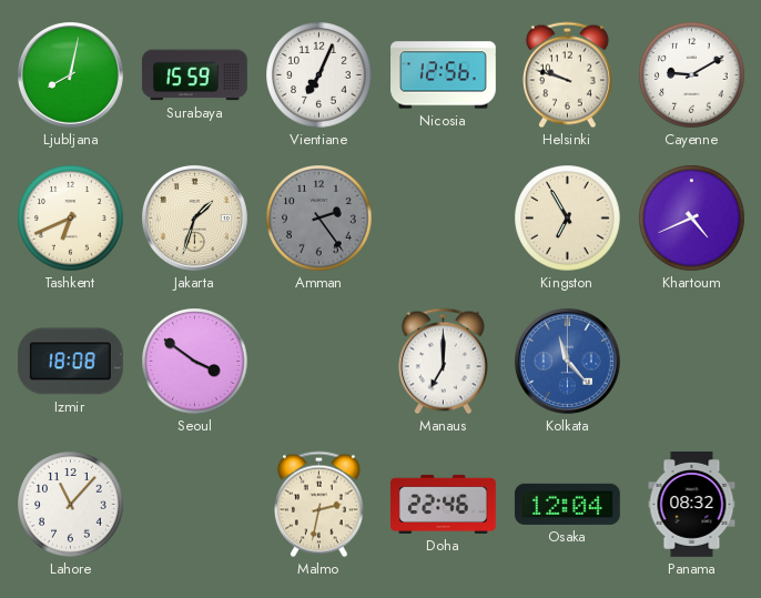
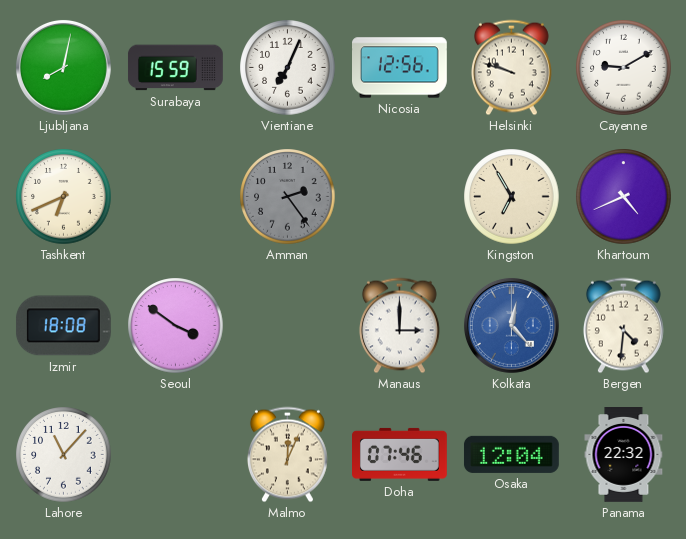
Jakarta: 1:33 -> none (194, 217)
Manaus: 7:00 -> 3:00 (399, 326)
Kolkata: 11:23 -> 12:23 (511, 325)
Bergen: none -> 4:31 (623, 326)
Malmo: 2:32 -> 12:04 (287, 455)
Doha: 22:46 -> 07:46 (400, 454)
Panama: 08:32 -> 22:32 (624, 455)
